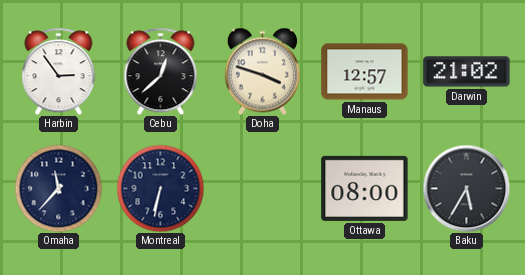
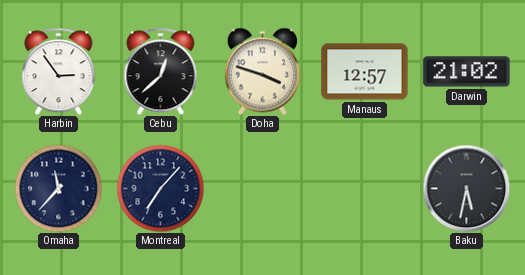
Montreal: 6:32 -> 7:07 (160, 188)
Ottawa: 08:00 -> none (365, 188)
Baku: 5:35 -> 5:32 (466, 188)
